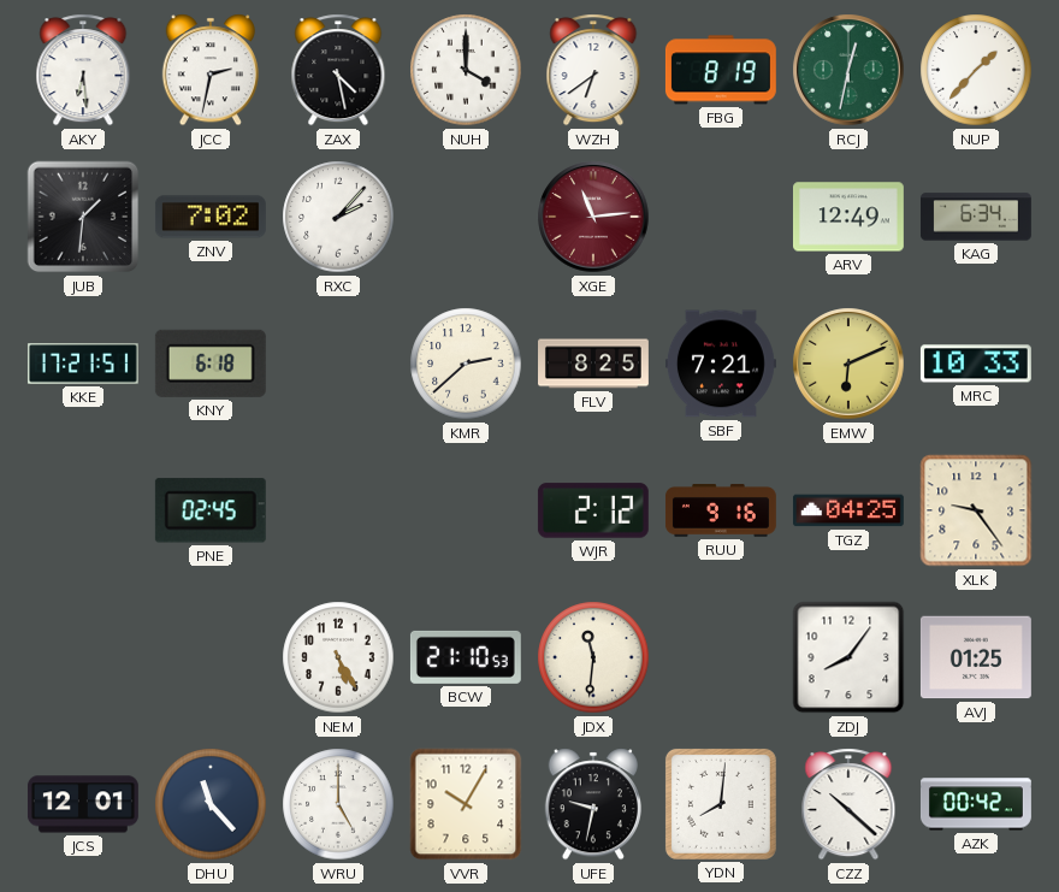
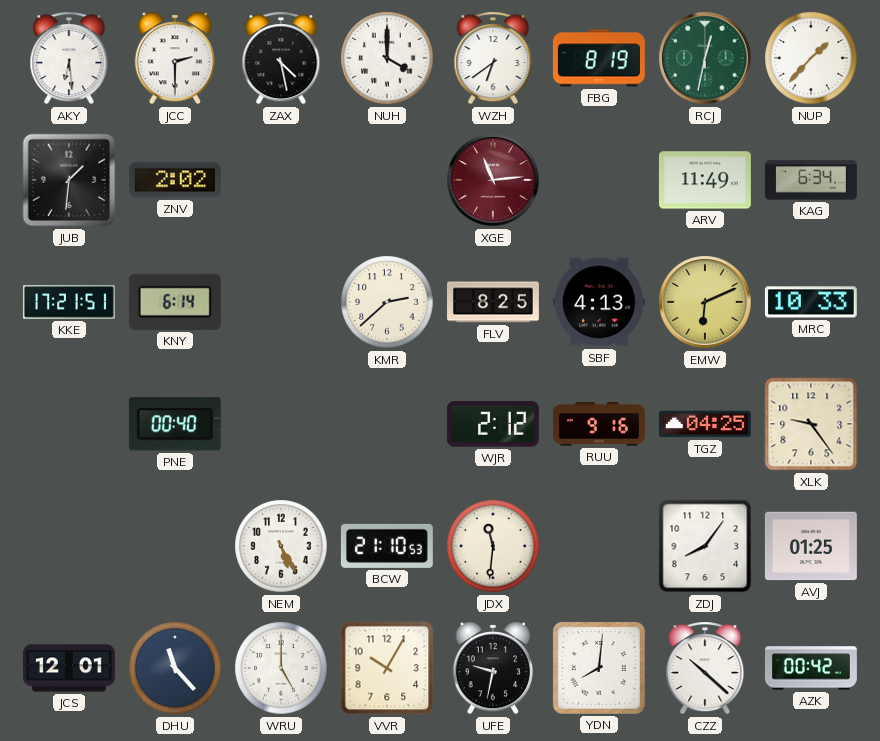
JCC: 2:32 -> 2:30 (174, 58)
ZNV: 7:02 -> 2:02 (175, 180)
RXC: 2:07 -> none (338, 217)
ARV: 12:49 -> 11:49 (705, 180)
KNY: 6:18 -> 6:14 (175, 302)
SBF: 7:21 -> 4:13 (599, 302)
PNE: 02:45 -> 00:40 (175, 424)
